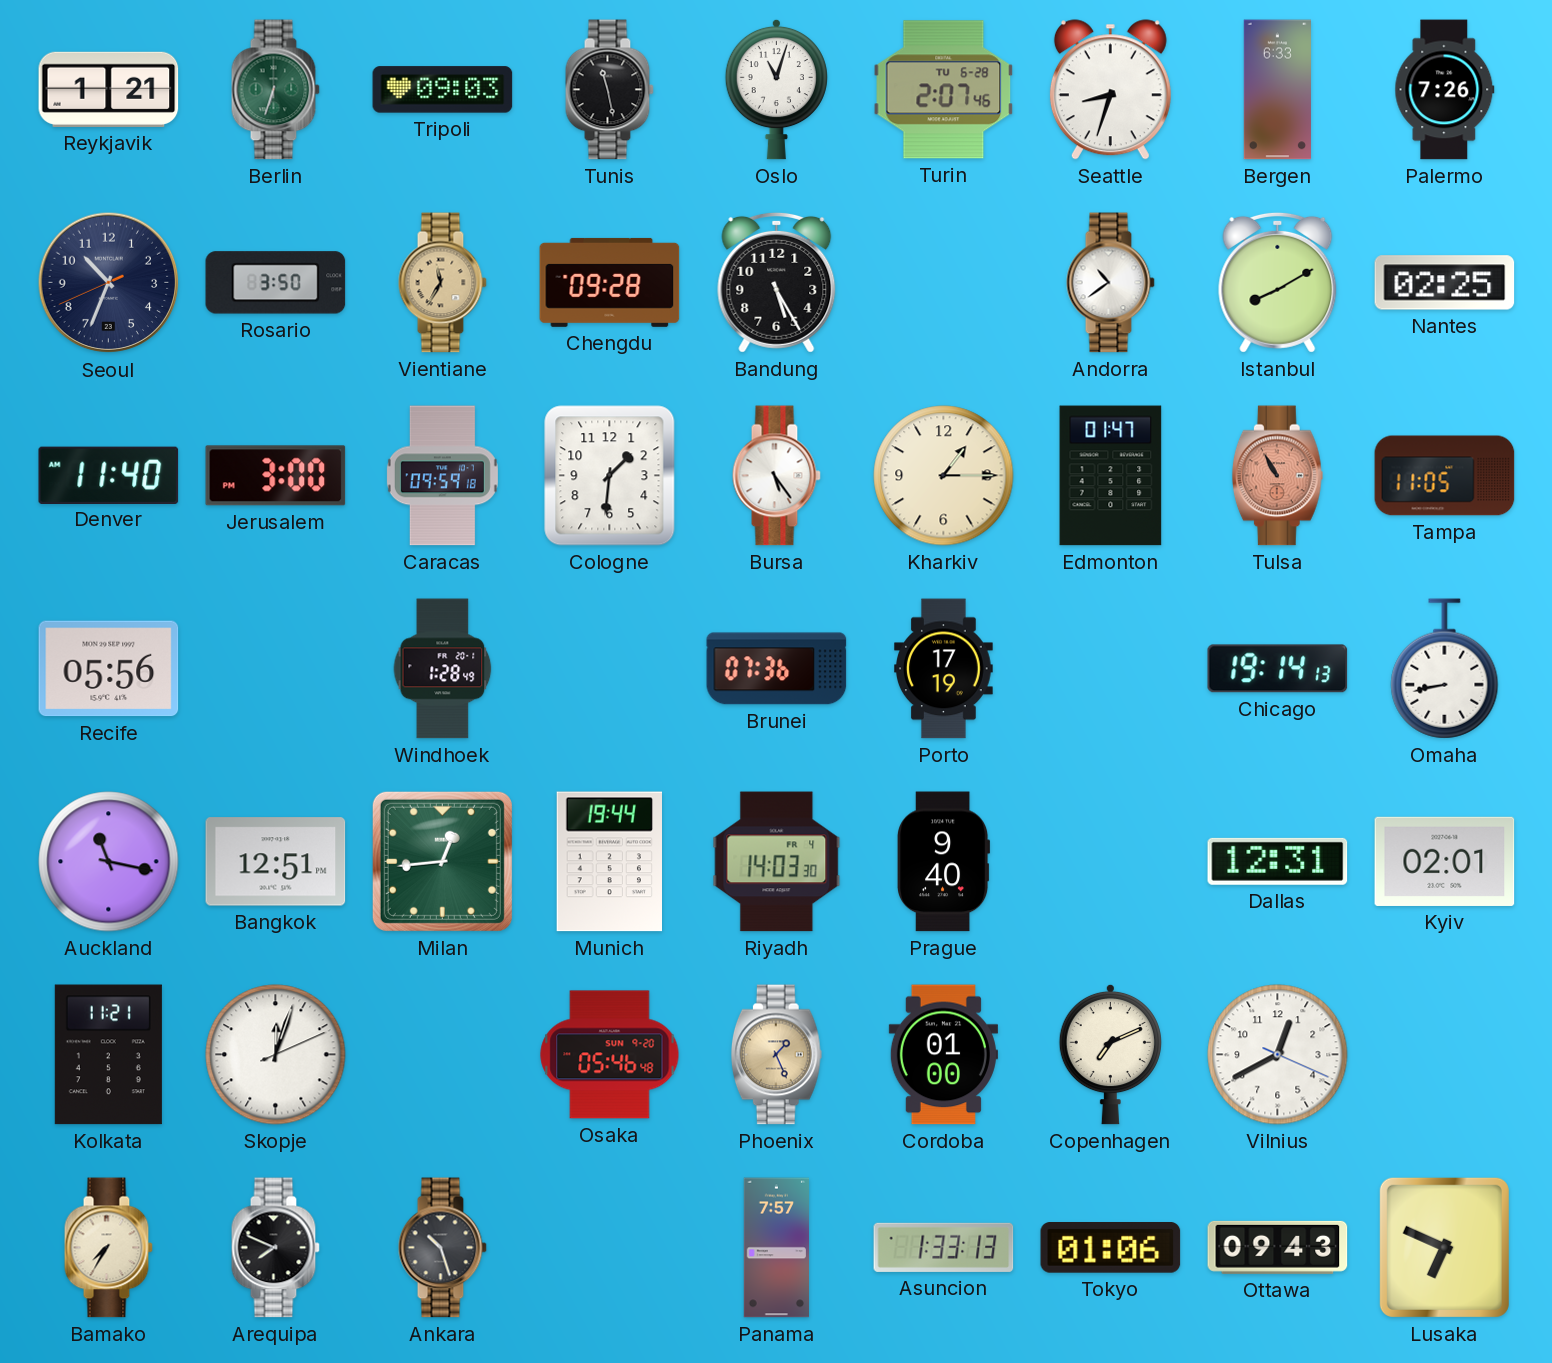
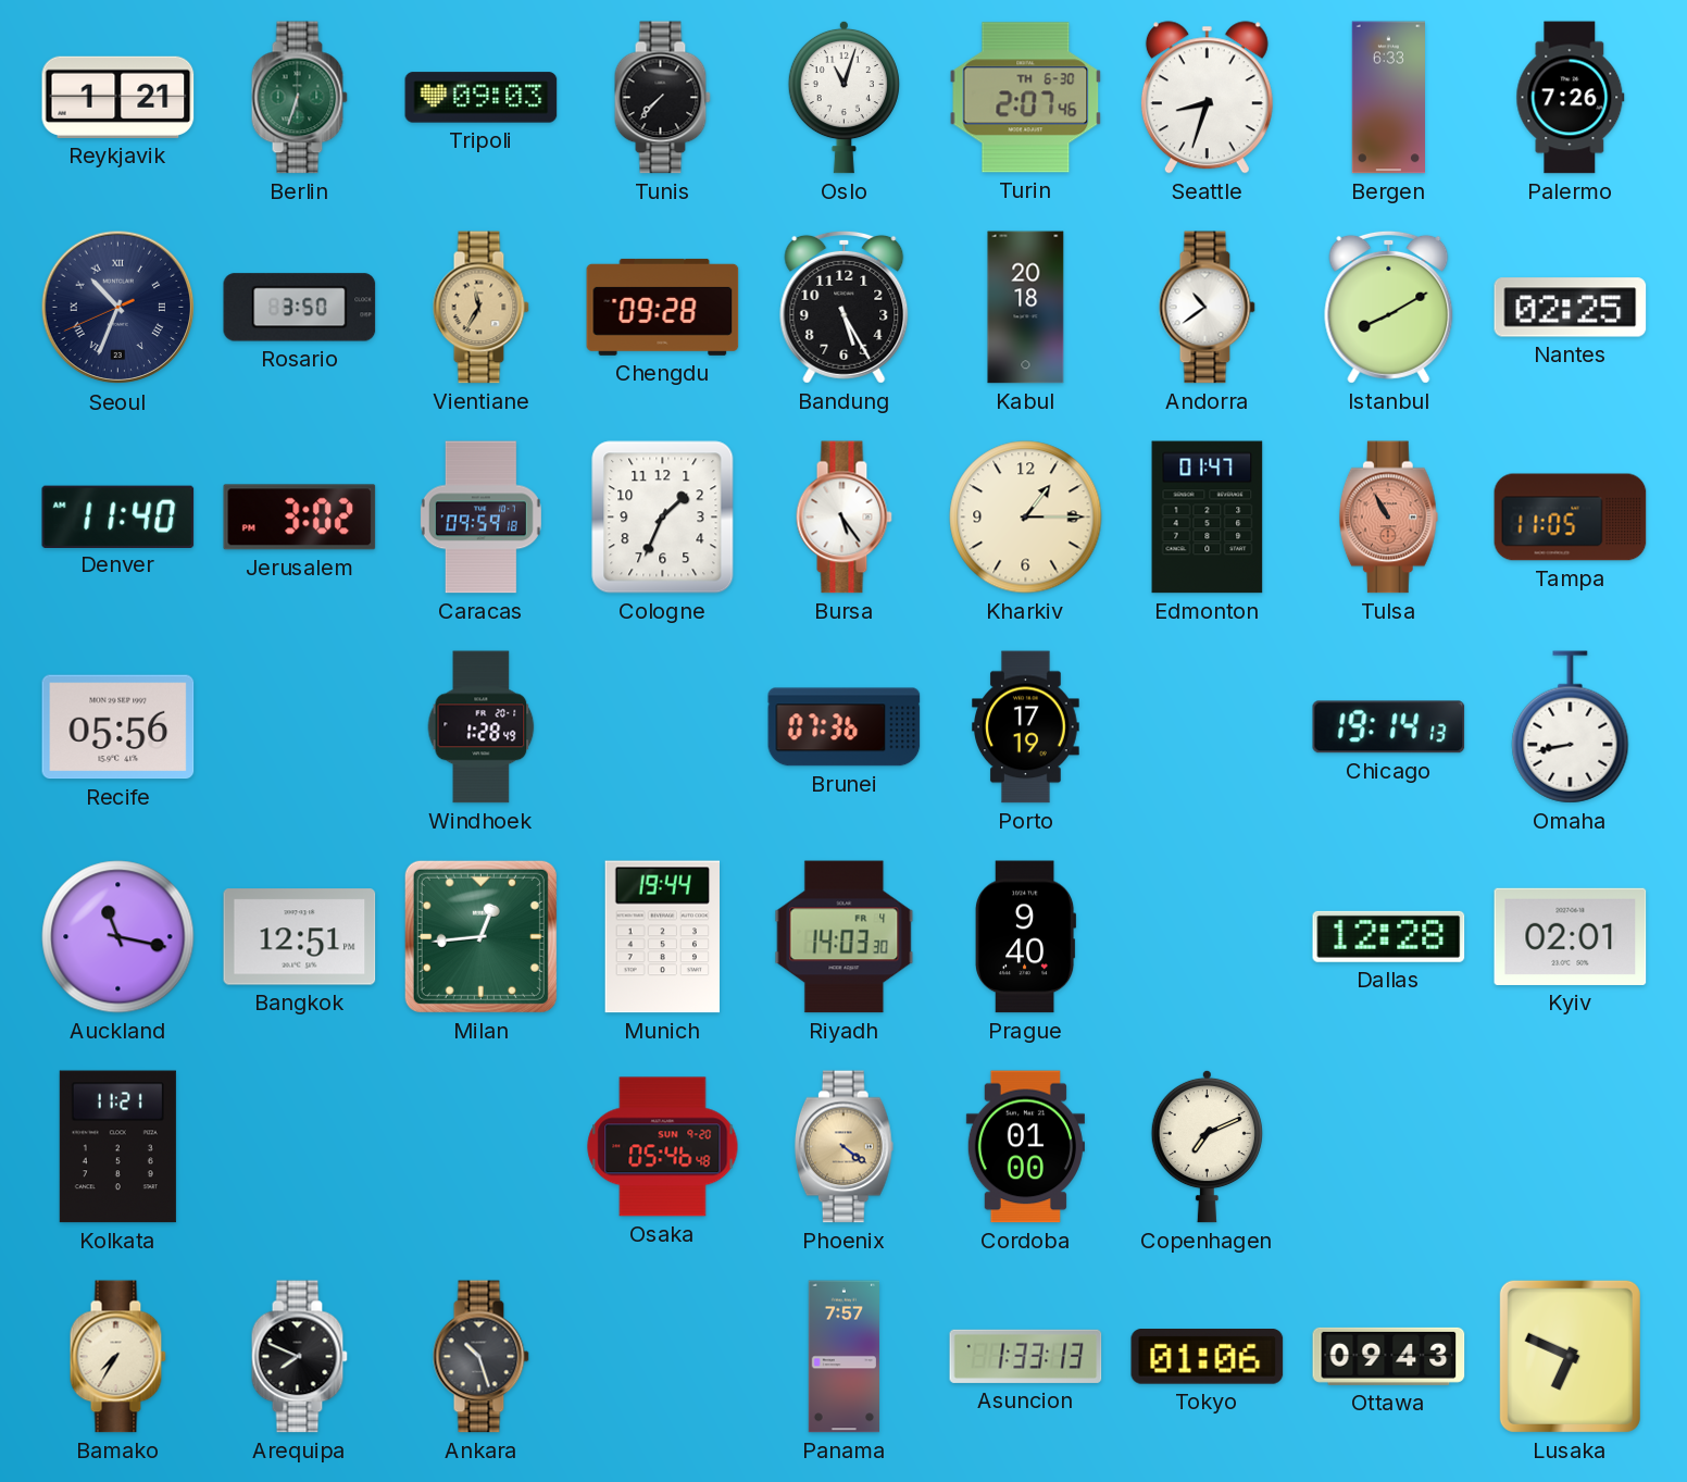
Tunis: 11:28 -> 7:37 (662, 98)
Turin date: TU 6-28 -> TH 6-30 (1026, 98)
Seoul numerals: Arabic -> Roman (118, 308)
Kabul: none -> 20:18 (1026, 308)
Jerusalem: 3:00 -> 3:02 (300, 518)
Cologne: 1:31 -> 1:34 (663, 518)
Dallas: 12:31 -> 12:28 (1389, 936)
Skopje: 12:03 -> none (276, 1055)
Phoenix: 1:26 -> 4:21 (843, 1147)
Vilnius: 12:40 -> none (1278, 1055)
